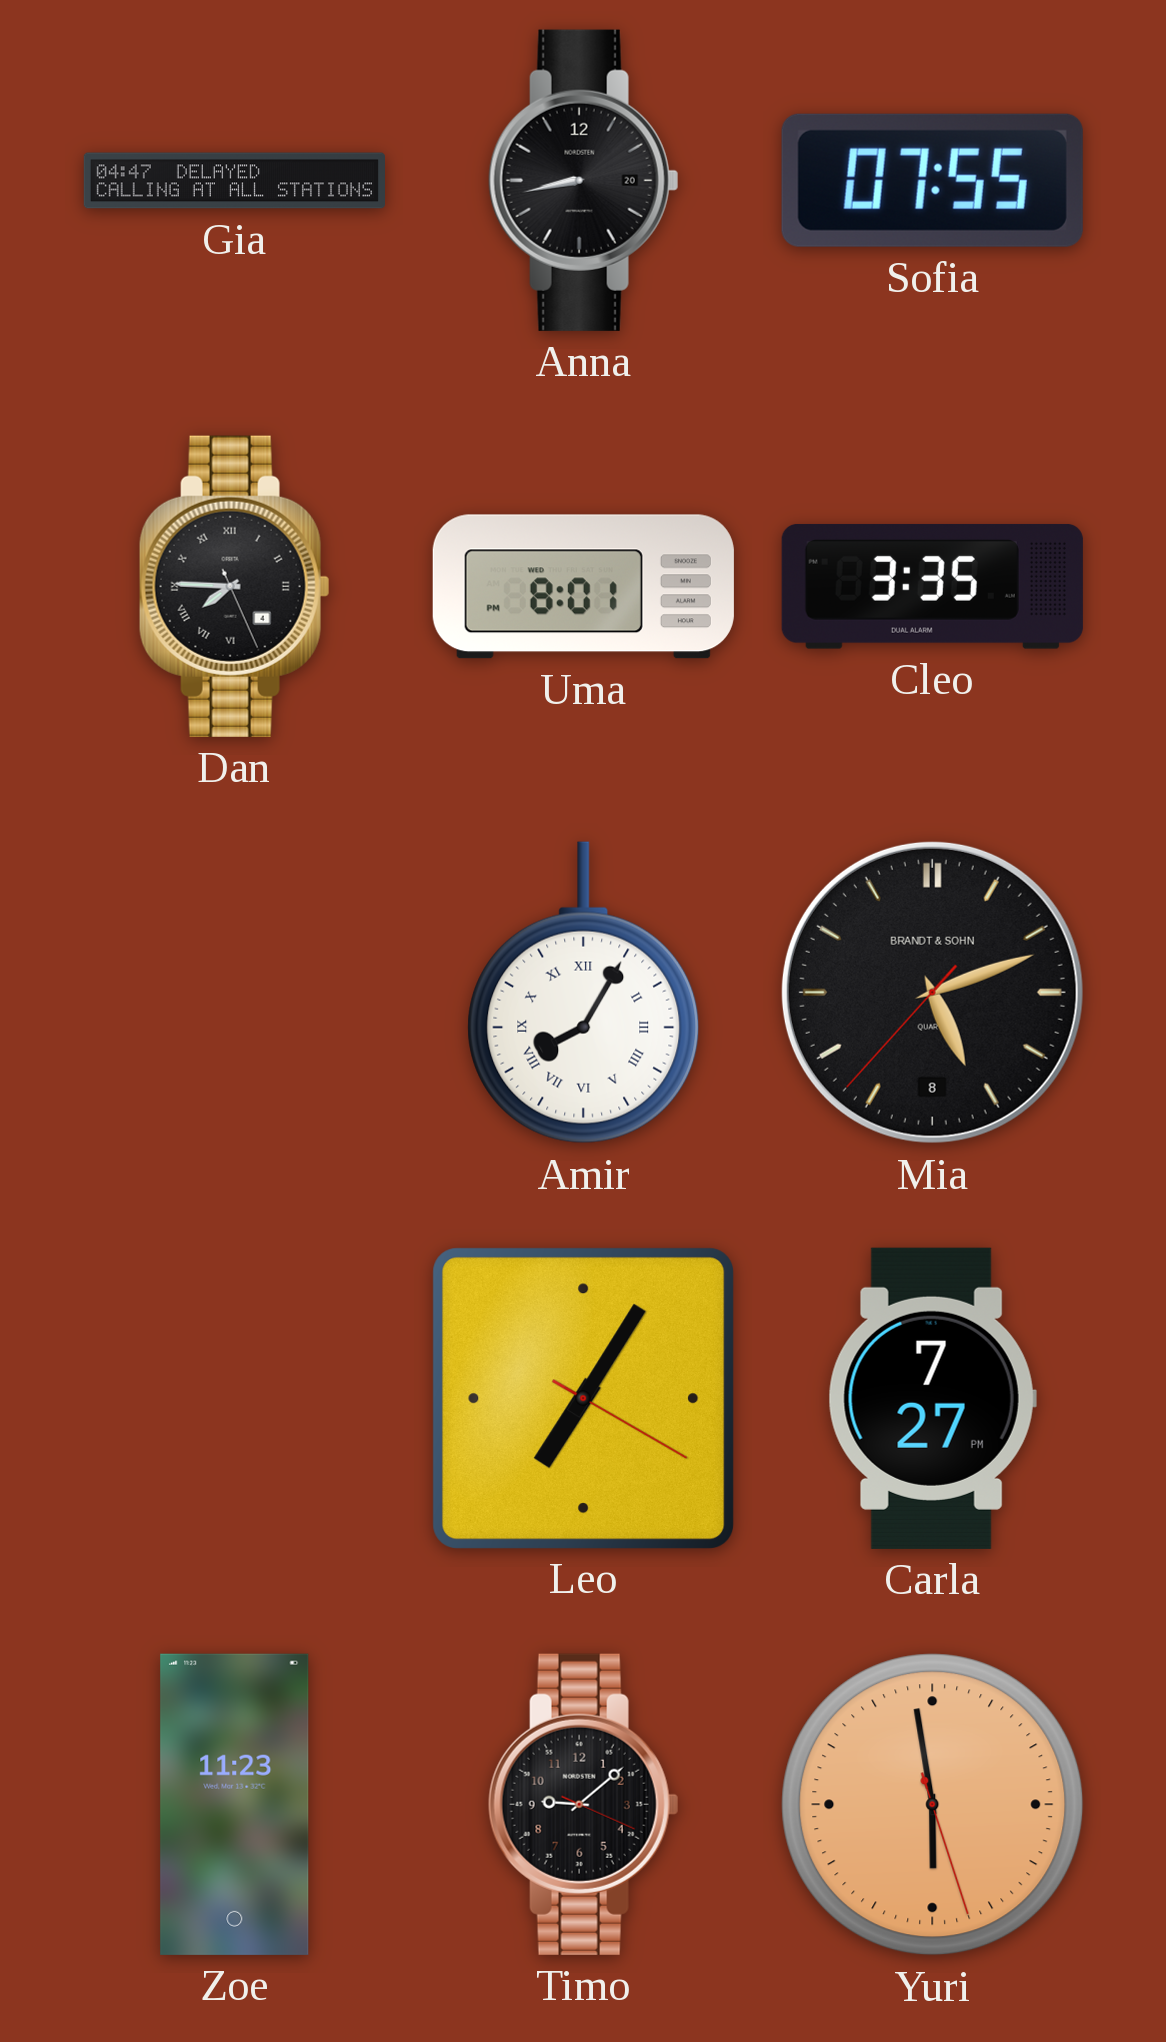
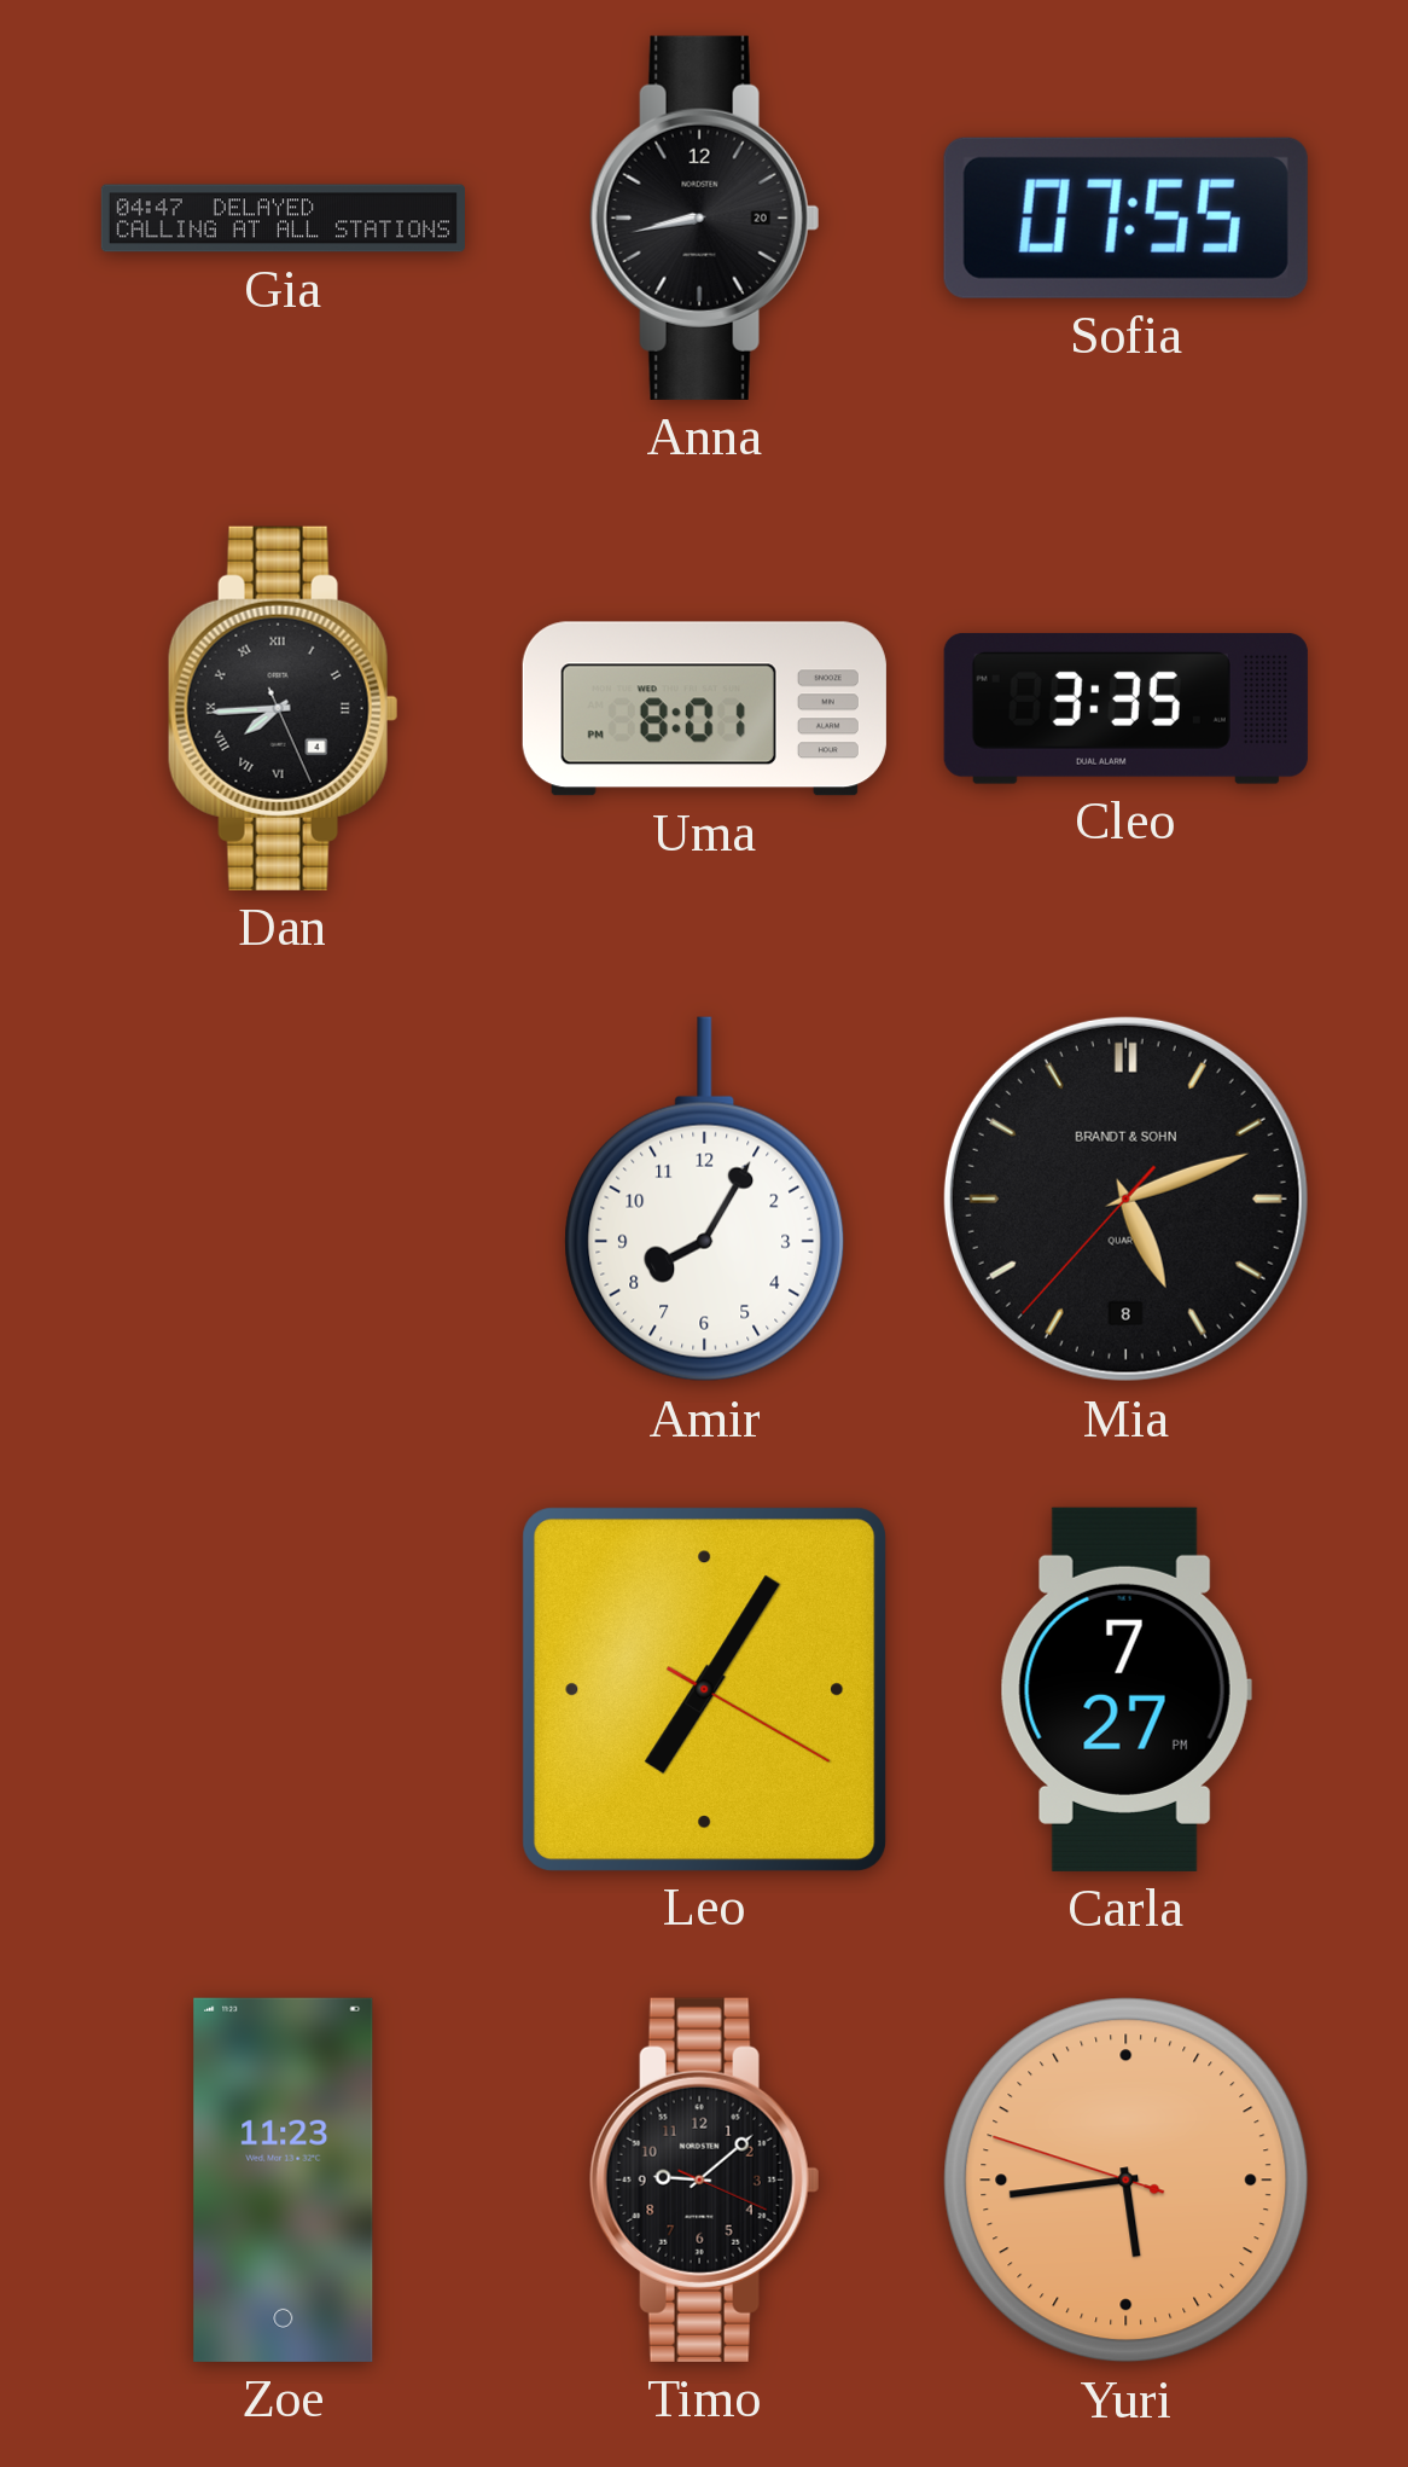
Dan: 7:45 -> 7:44 (283, 708)
Amir numerals: Roman -> Arabic (705, 1200)
Yuri: 5:58 -> 5:43 (1127, 2181)
